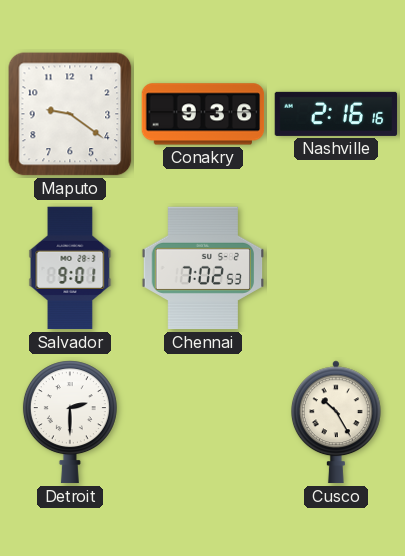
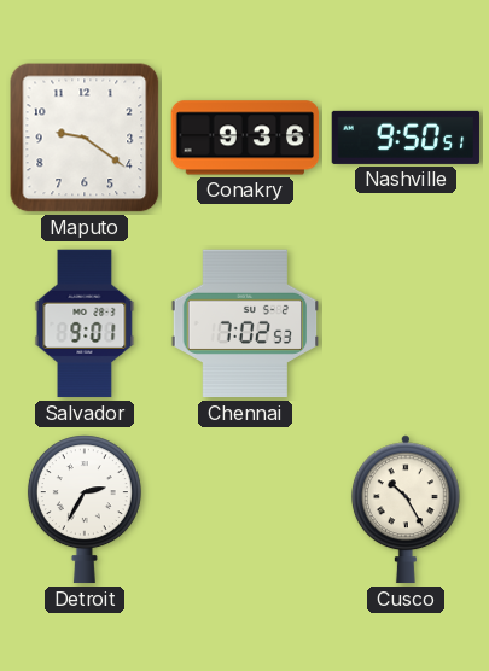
Nashville: 2:16 -> 9:50 (406, 138)
Detroit: 2:30 -> 2:35 (85, 509)
